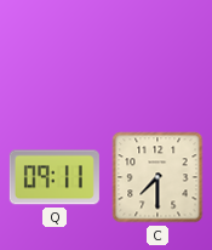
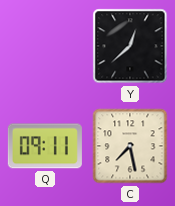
Y: none -> 12:38 (130, 46)
C: 7:30 -> 7:28 (130, 146)
